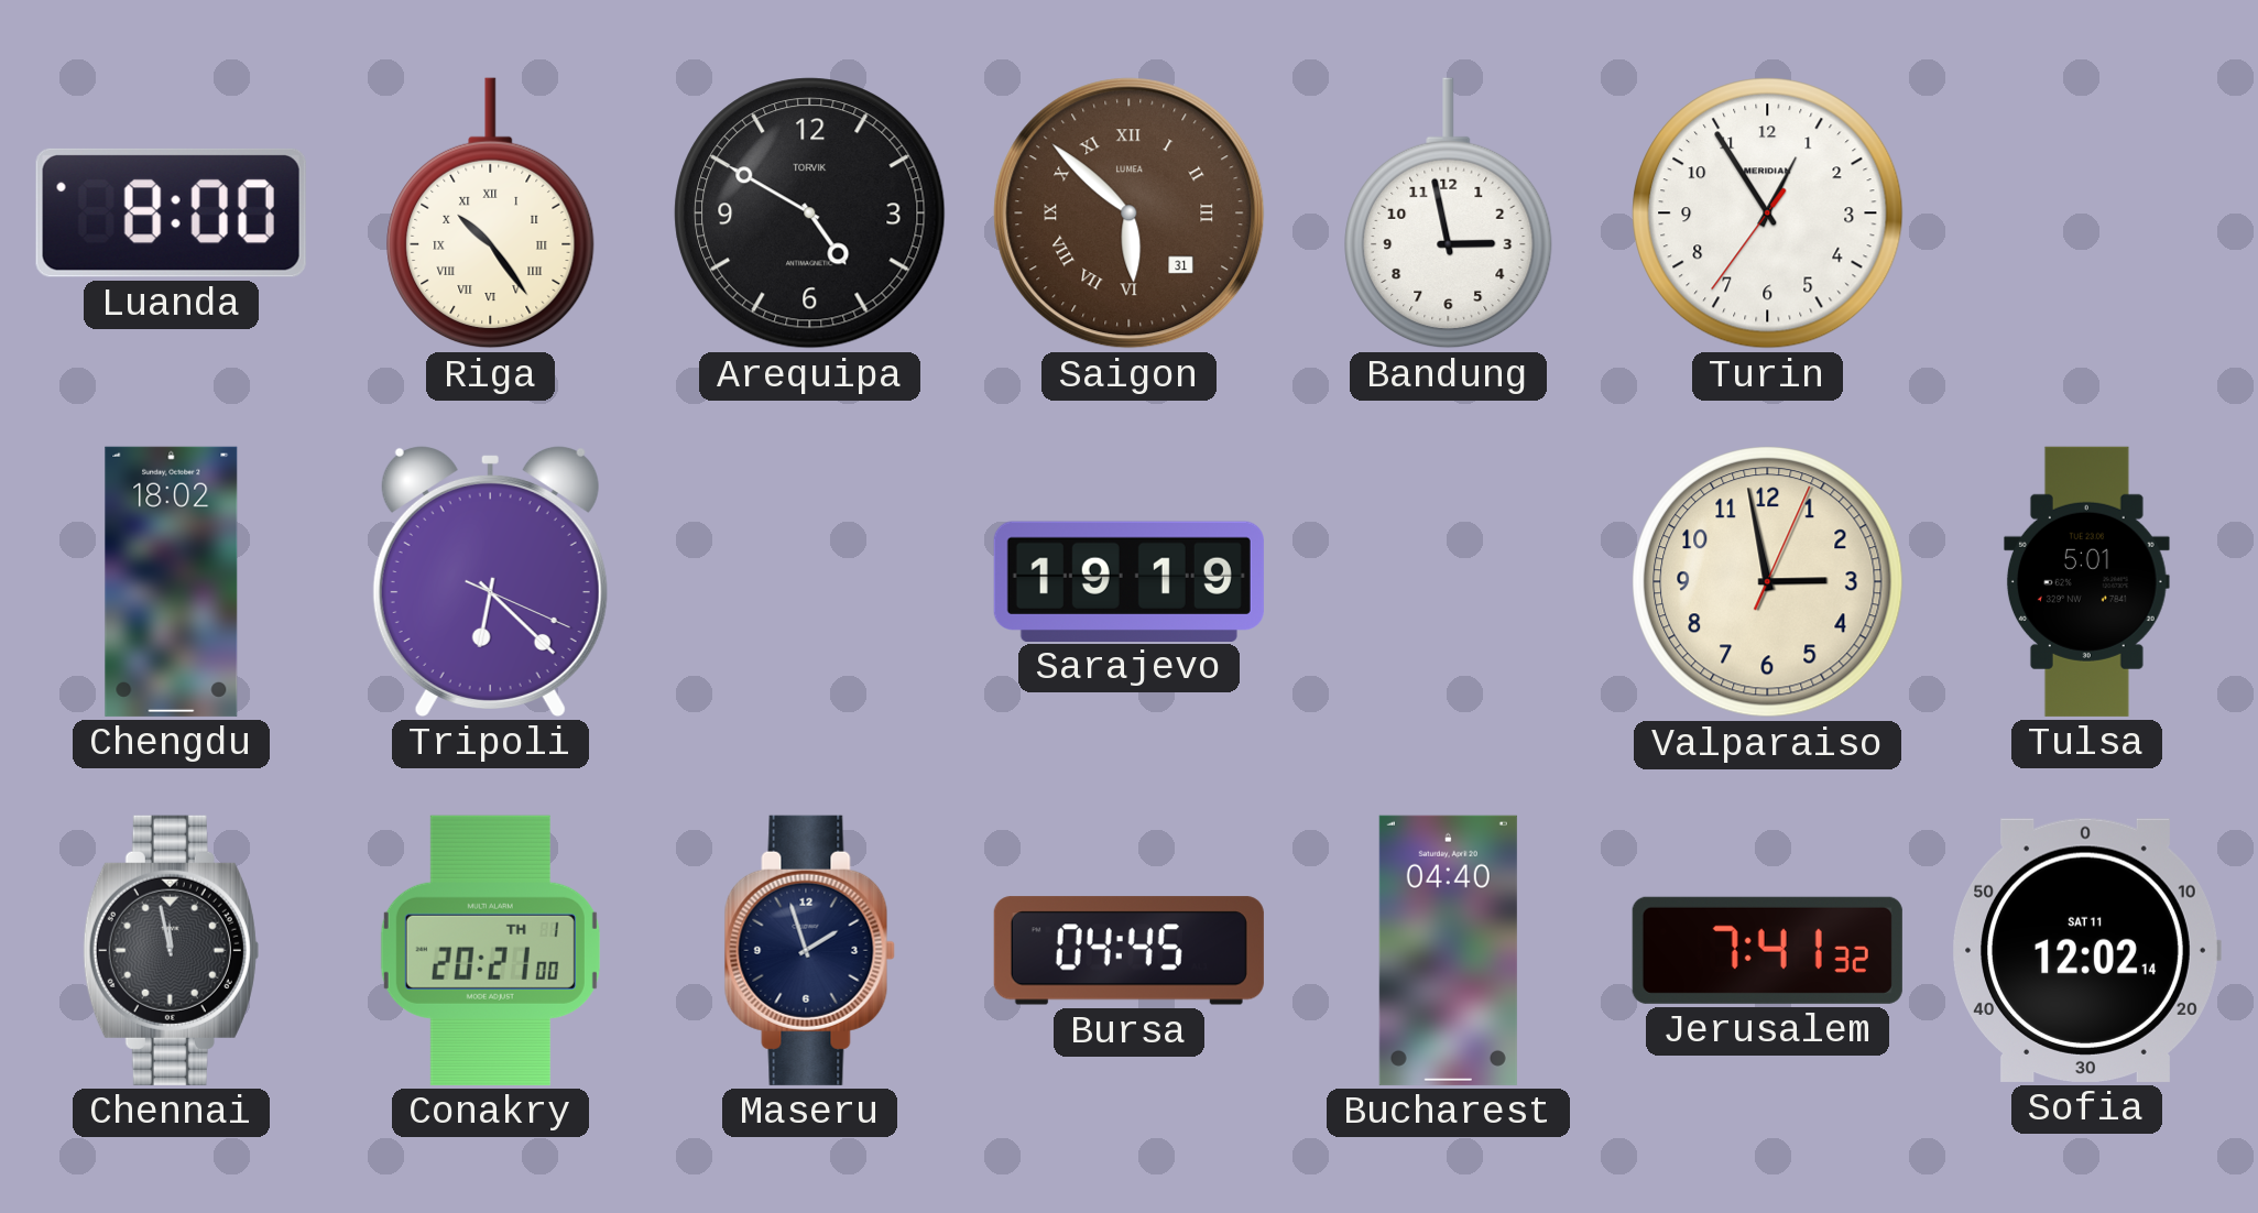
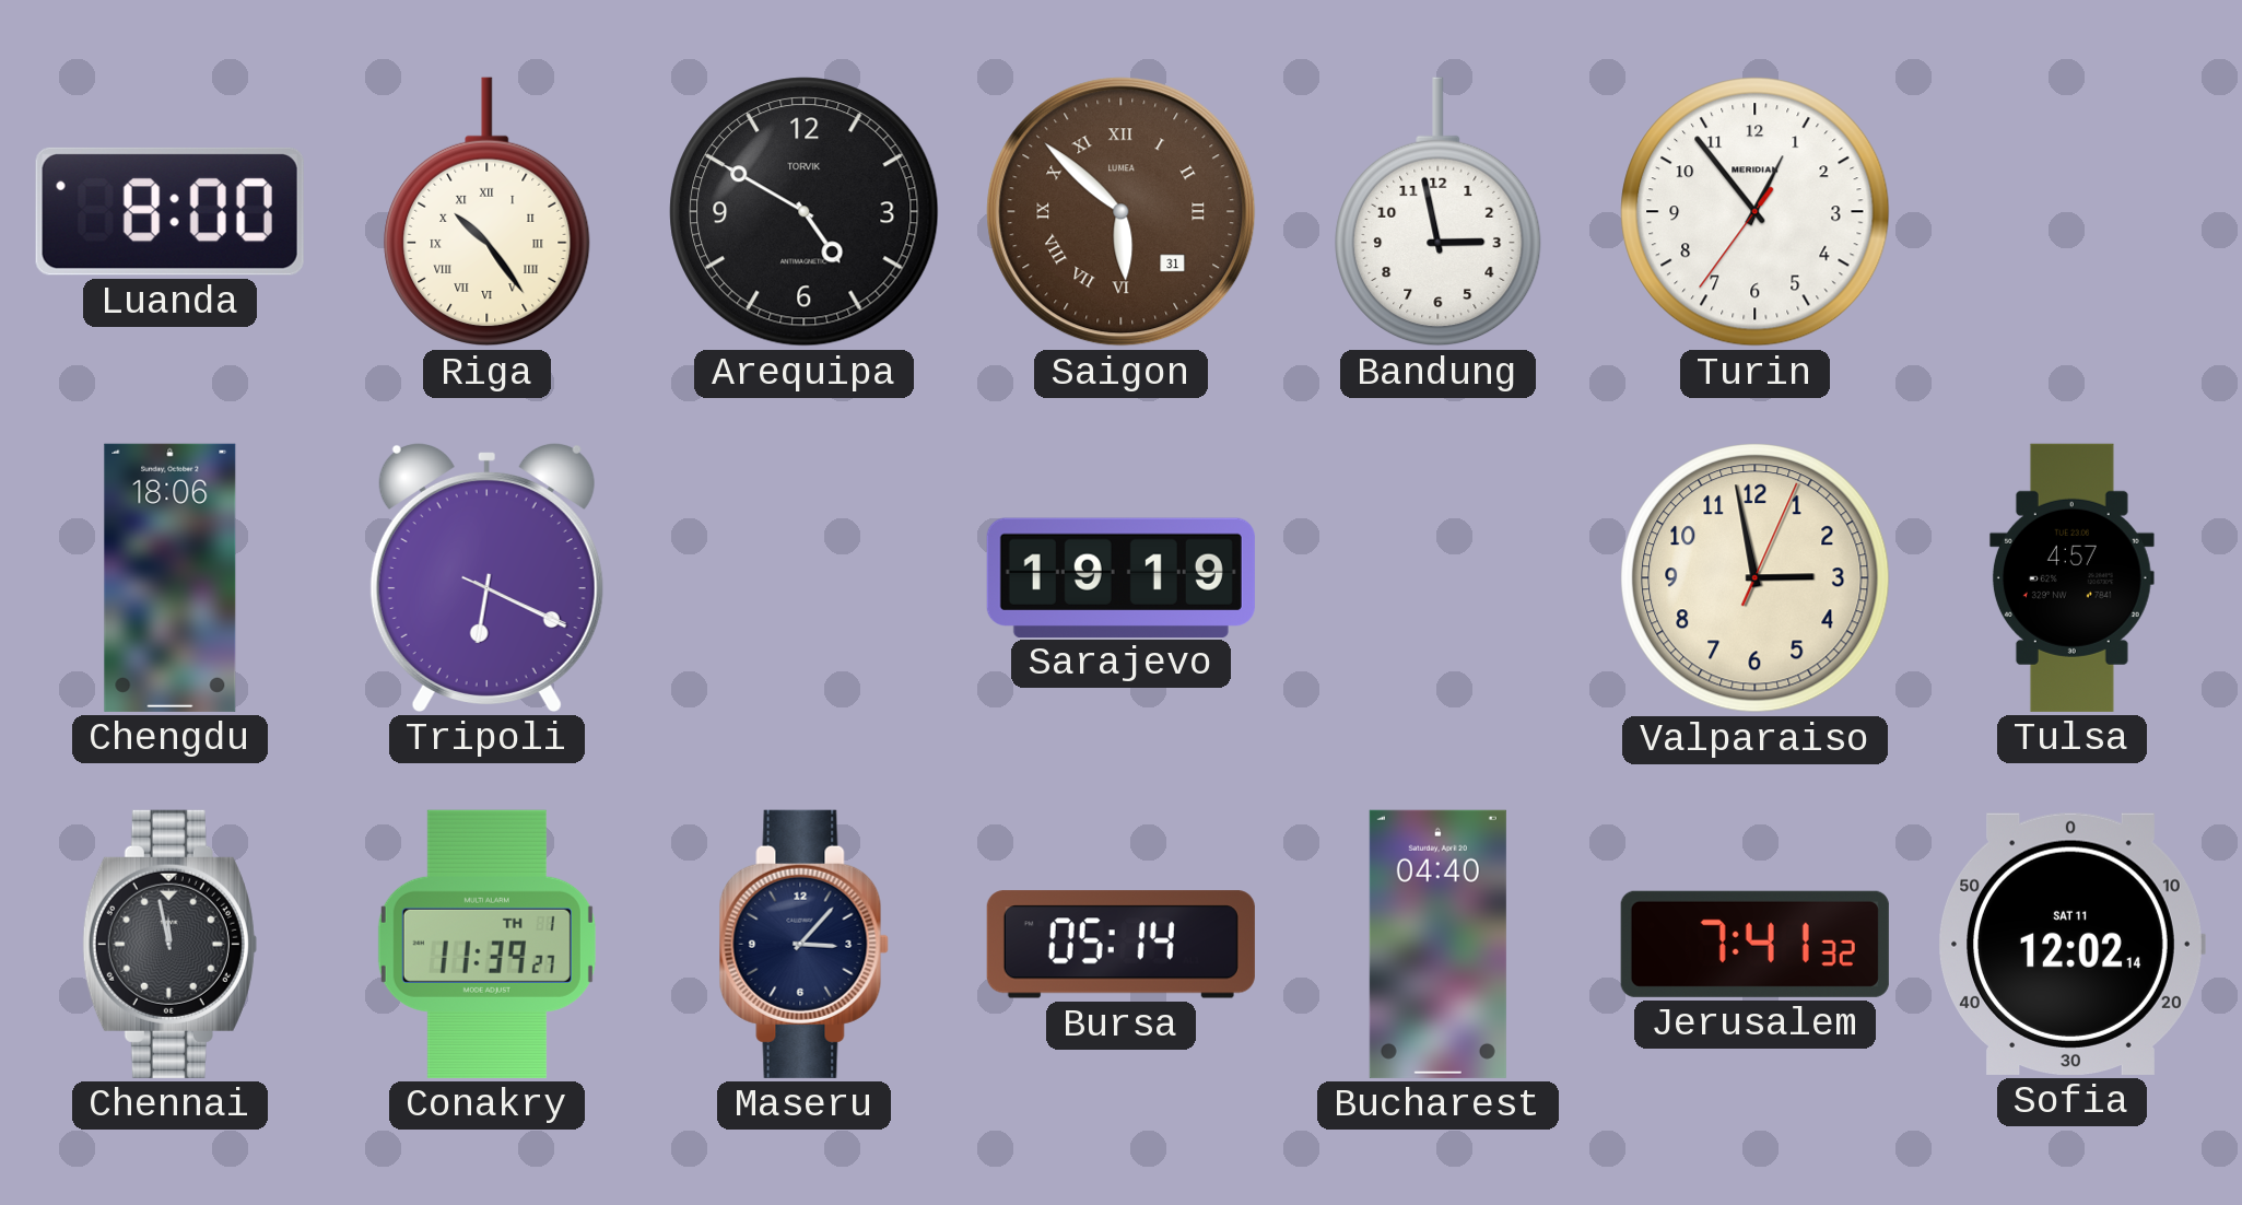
Turin: 12:54 -> 12:53 (1756, 212)
Chengdu: 18:02 -> 18:06 (171, 577)
Tripoli: 6:22 -> 6:19 (486, 577)
Tulsa: 5:01 -> 4:57 (2071, 577)
Conakry: 20:21 -> 11:39 (486, 944)
Maseru: 1:57 -> 3:07 (803, 944)
Bursa: 04:45 -> 05:14 (1120, 945)
